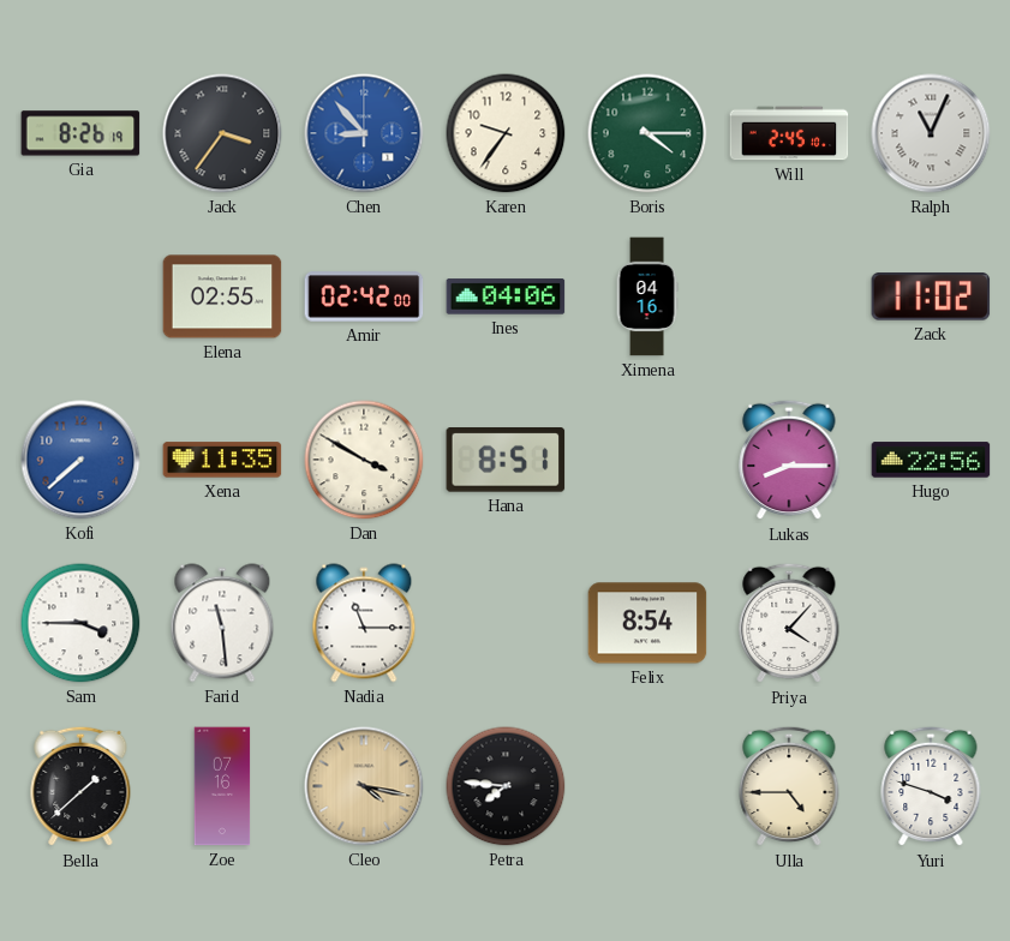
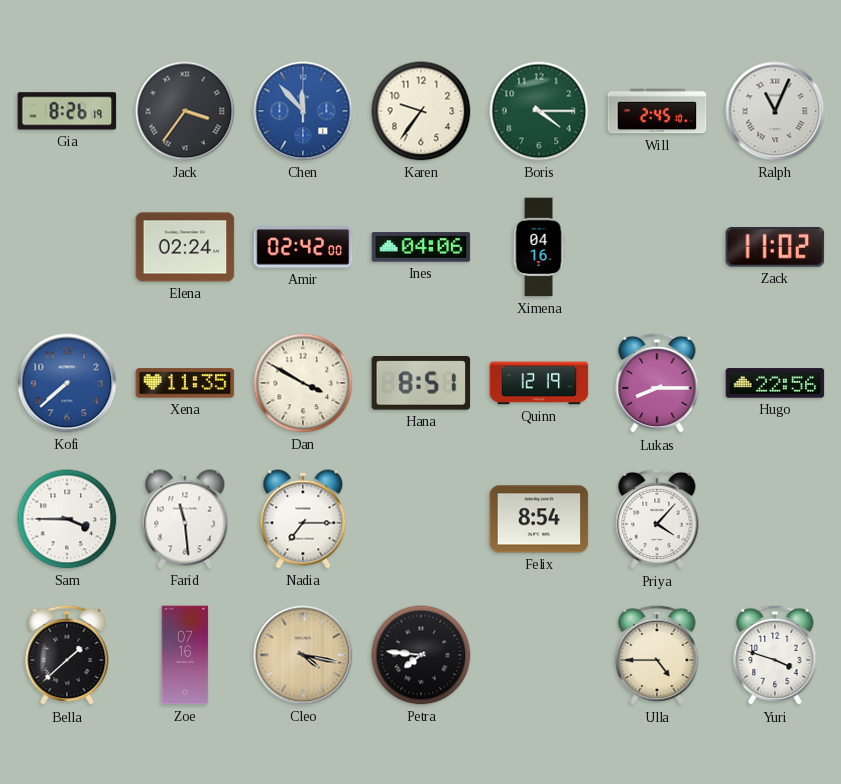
Chen: 8:53 -> 11:53 (303, 111)
Elena: 02:55 -> 02:24 (185, 247)
Quinn: none -> 12:19 (539, 383)
Nadia: 11:15 -> 7:15 (303, 519)
